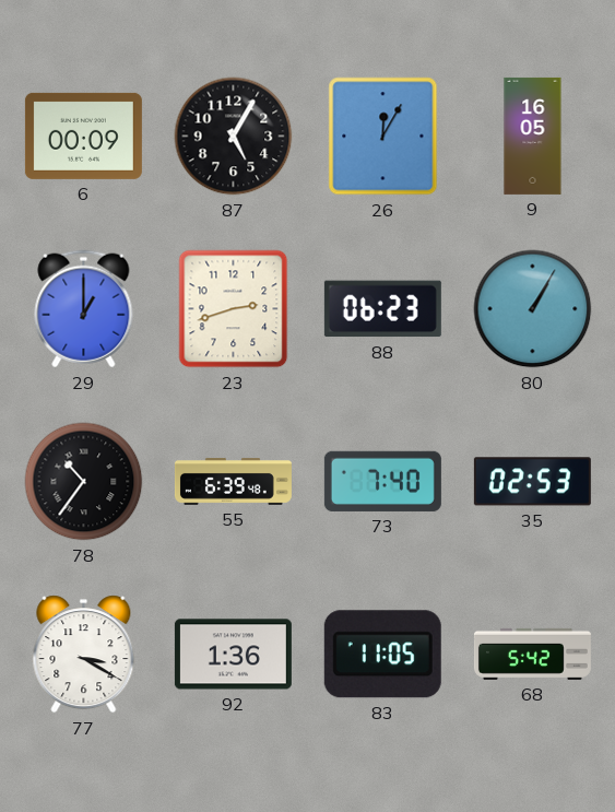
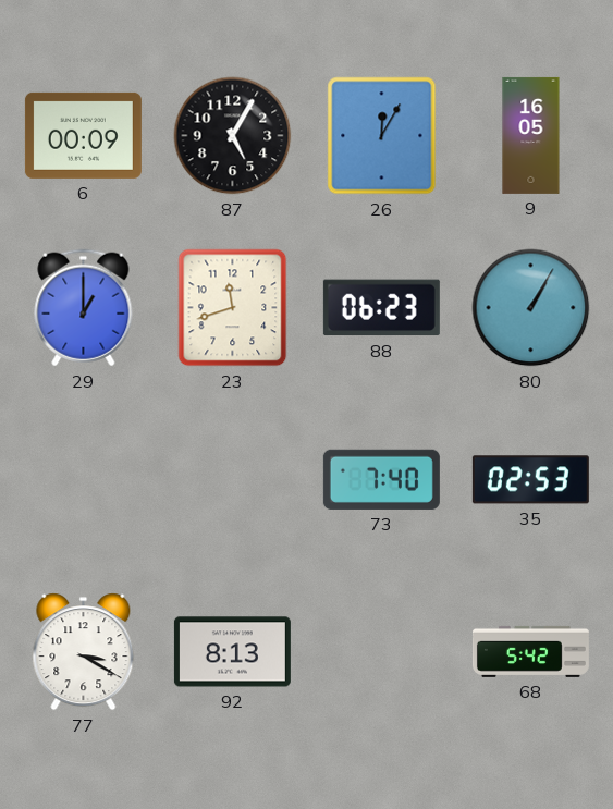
23: 2:42 -> 11:42 (233, 308)
78: 10:36 -> none (84, 482)
55: 6:39 -> none (233, 482)
92: 1:36 -> 8:13 (232, 652)
83: 11:05 -> none (382, 655)
